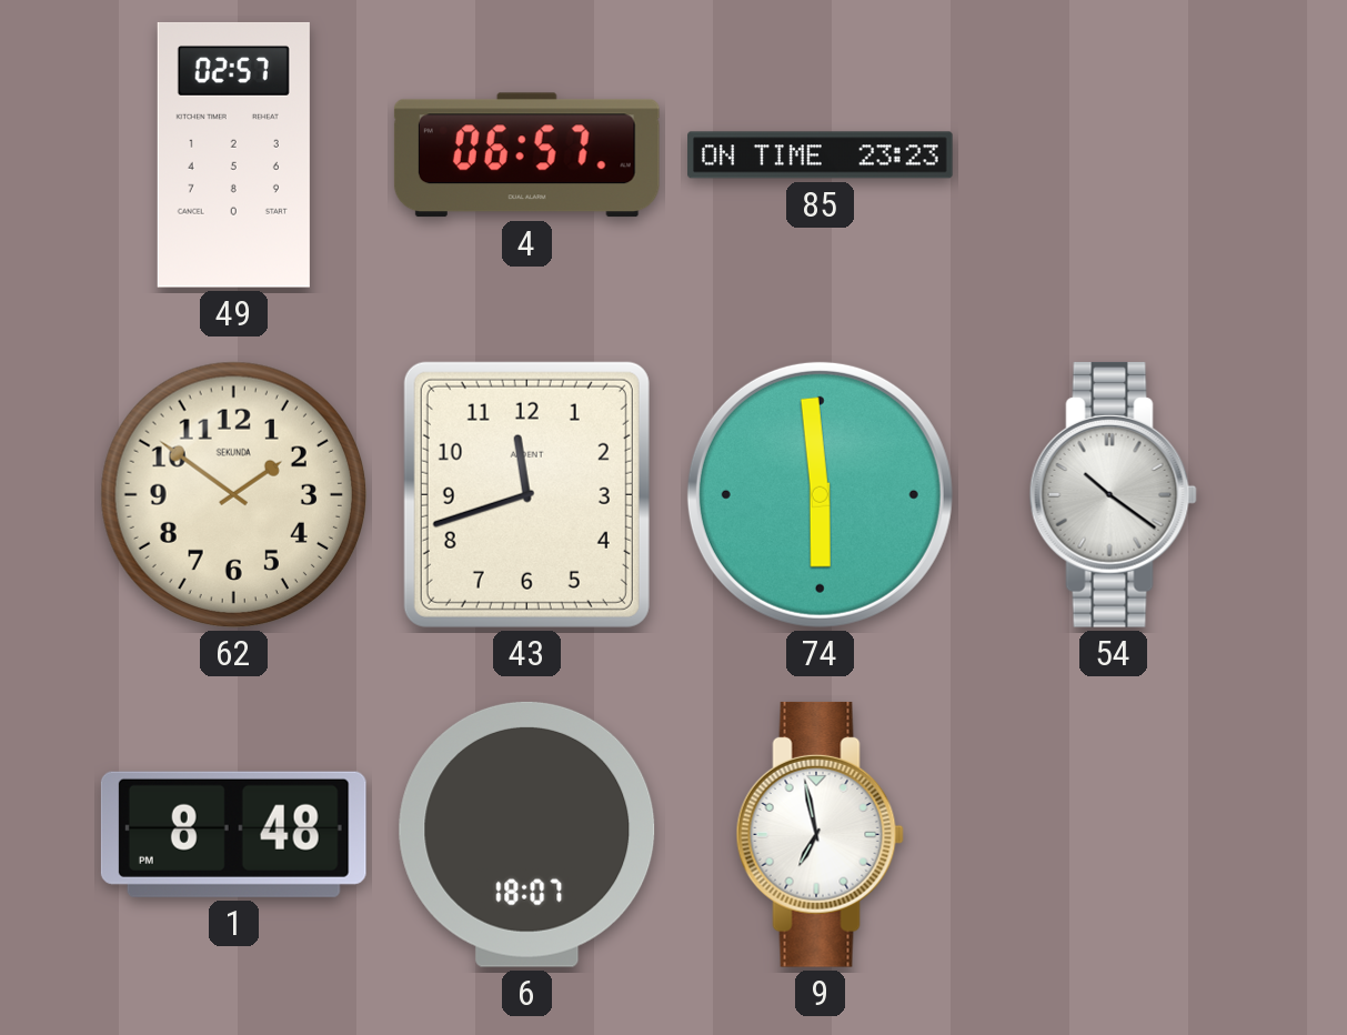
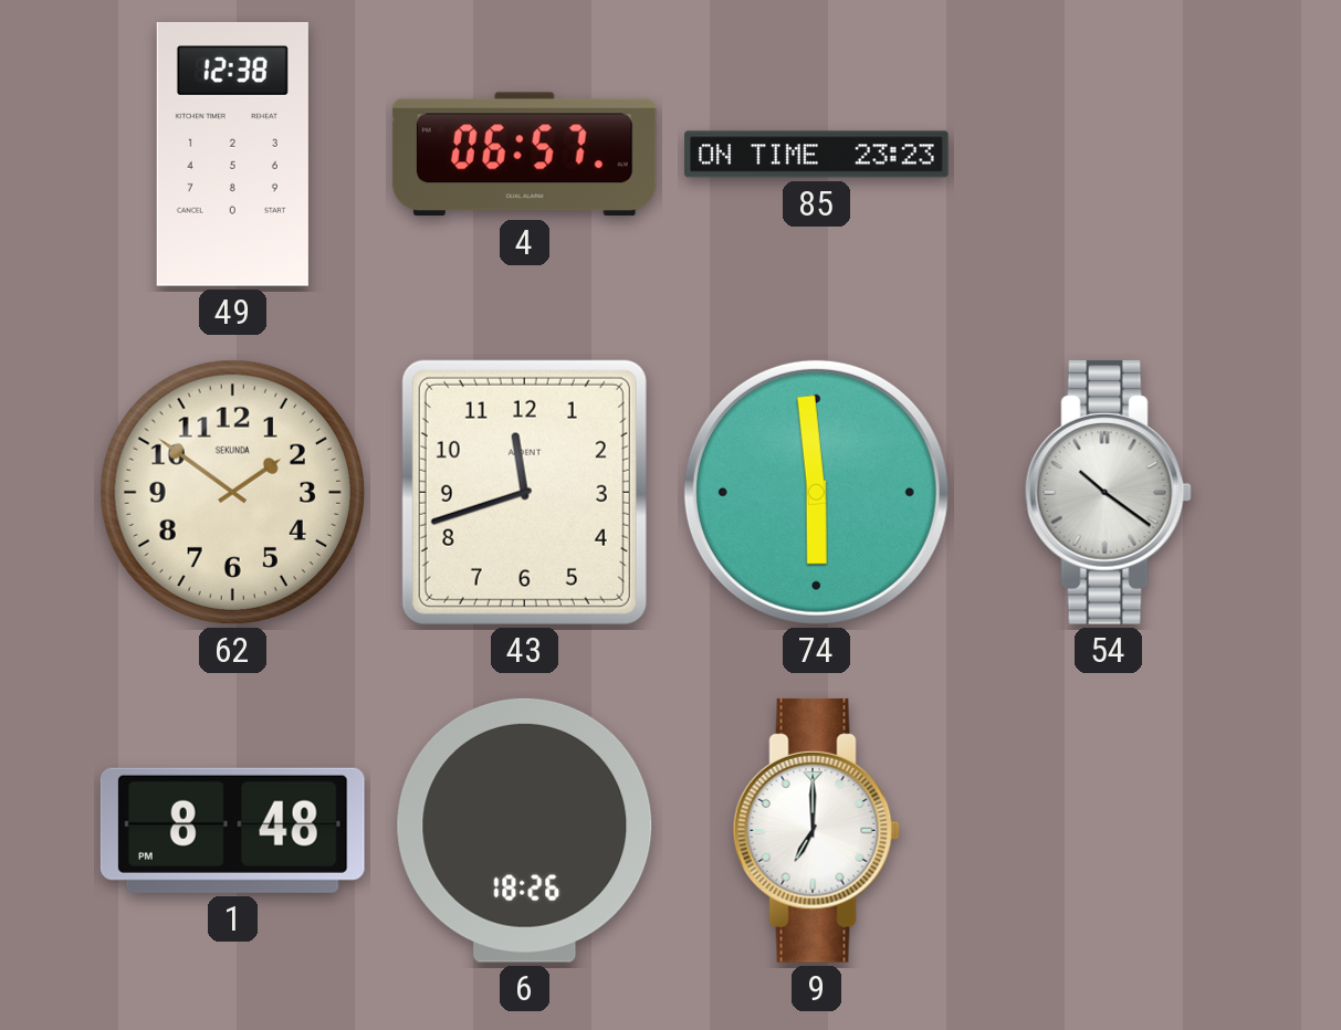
49: 02:57 -> 12:38 (232, 154)
6: 18:07 -> 18:26 (525, 830)
9: 6:58 -> 7:00 (816, 830)
